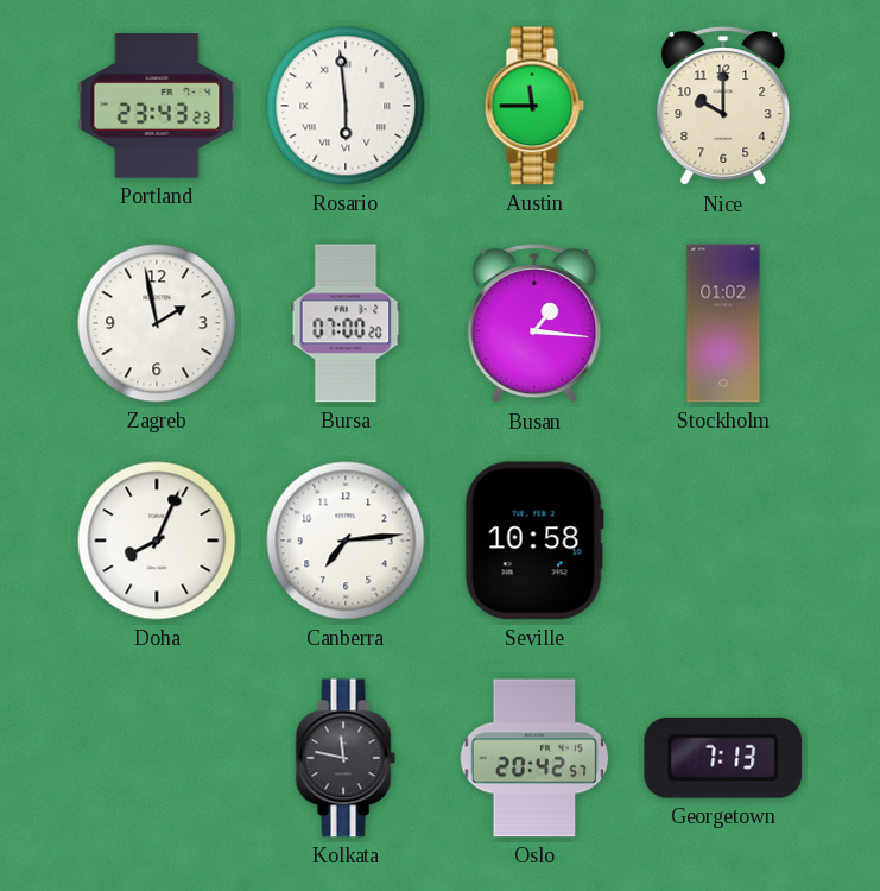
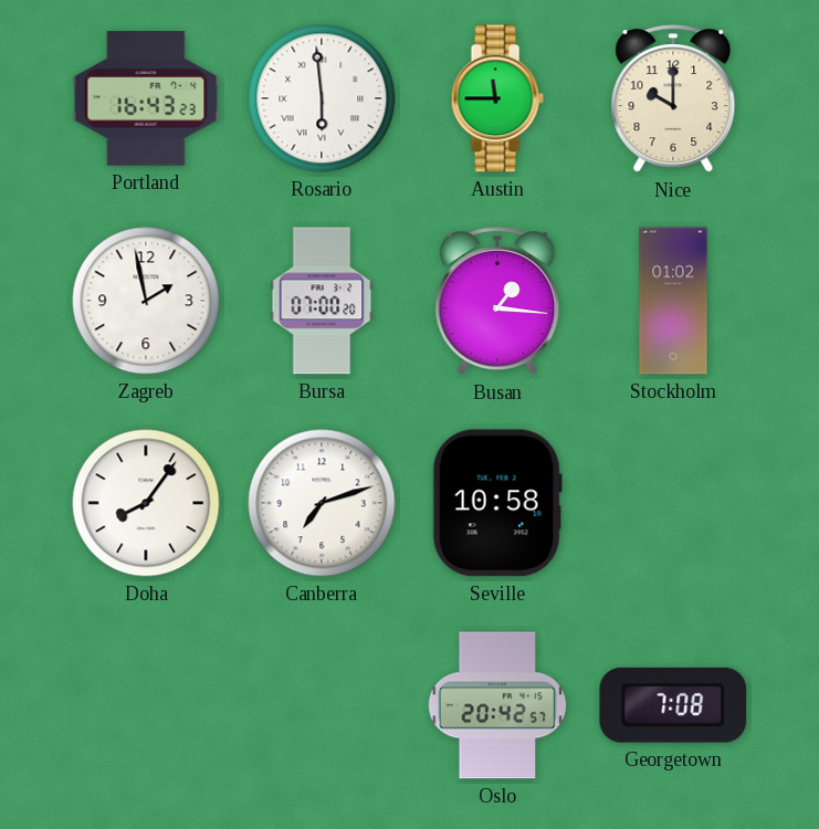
Portland: 23:43 -> 16:43 (146, 98)
Doha: 8:04 -> 8:06 (146, 503)
Canberra: 7:14 -> 7:12 (322, 503)
Kolkata: 11:47 -> none (346, 758)
Georgetown: 7:13 -> 7:08 (673, 705)
